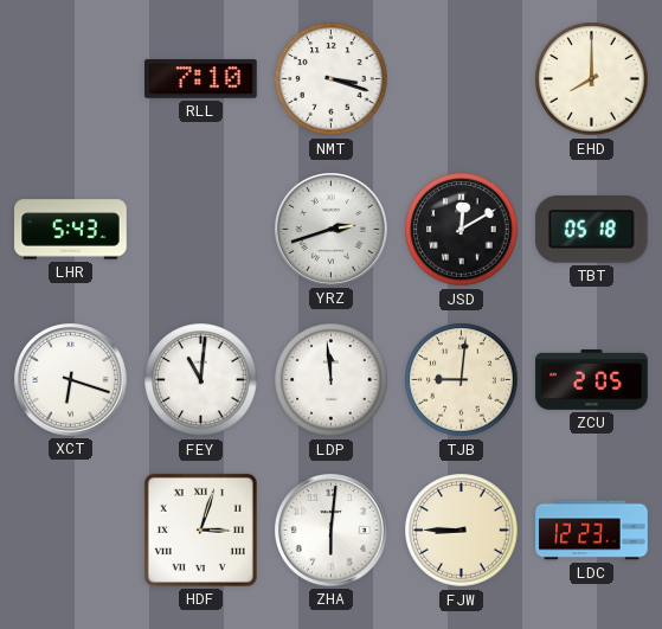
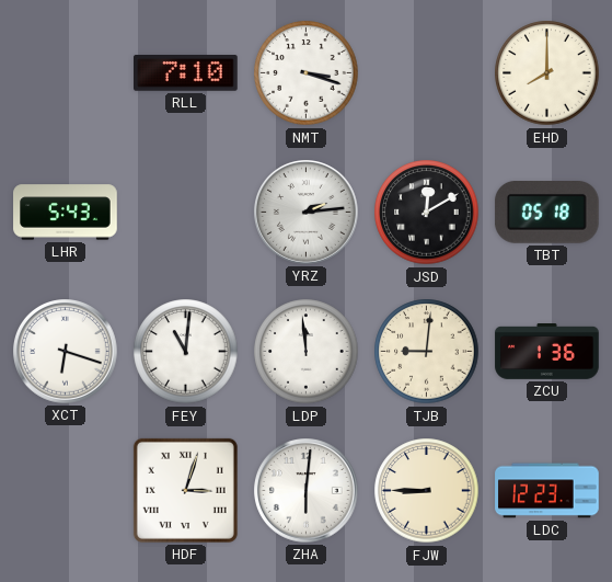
YRZ: 2:42 -> 2:14 (307, 213)
ZCU: 2:05 -> 1:36 (547, 352)
